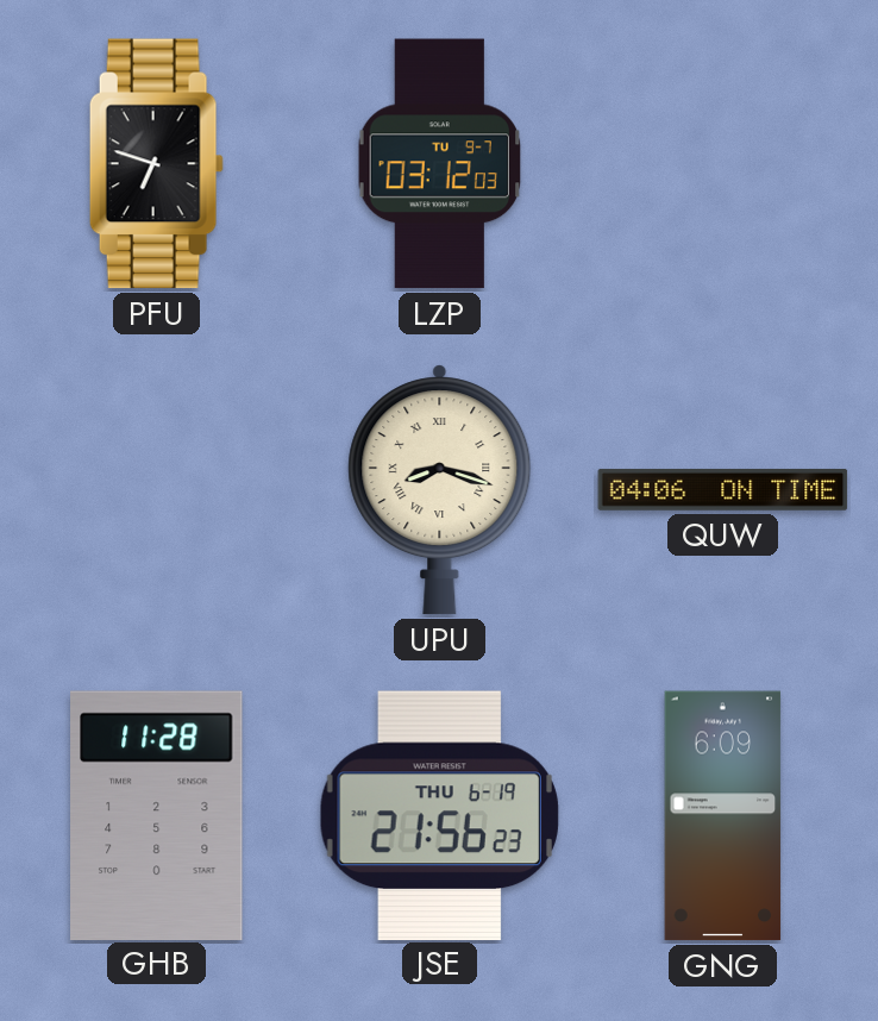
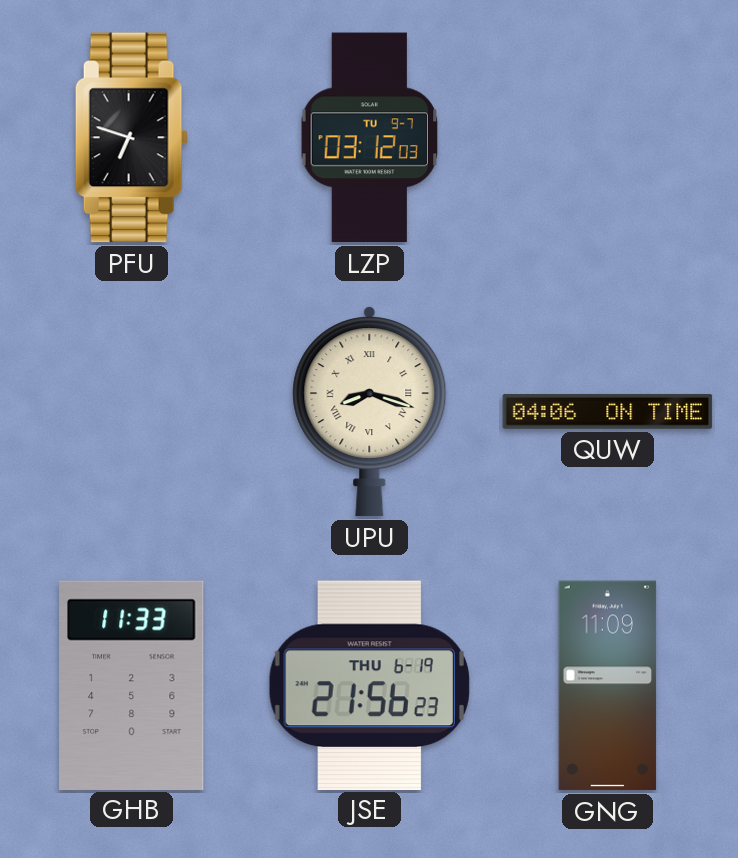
GHB: 11:28 -> 11:33 (132, 685)
GNG: 6:09 -> 11:09 (608, 686)
